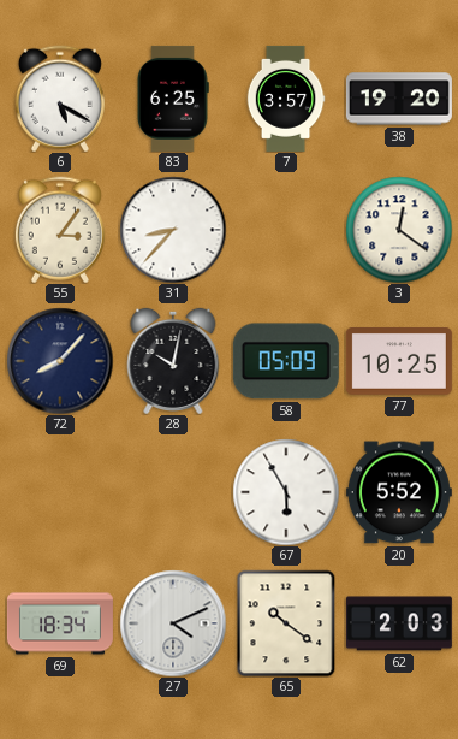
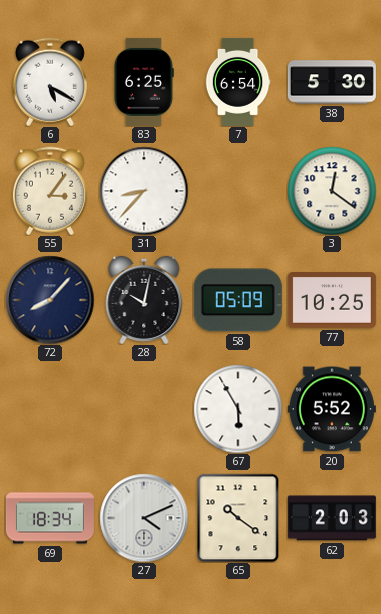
7: 3:57 -> 6:54 (238, 82)
38: 19:20 -> 5:30 (332, 82)
